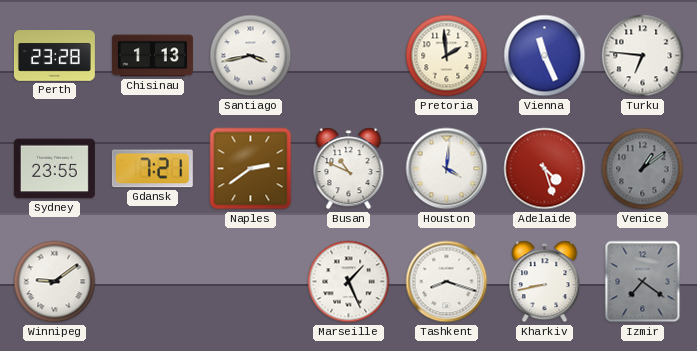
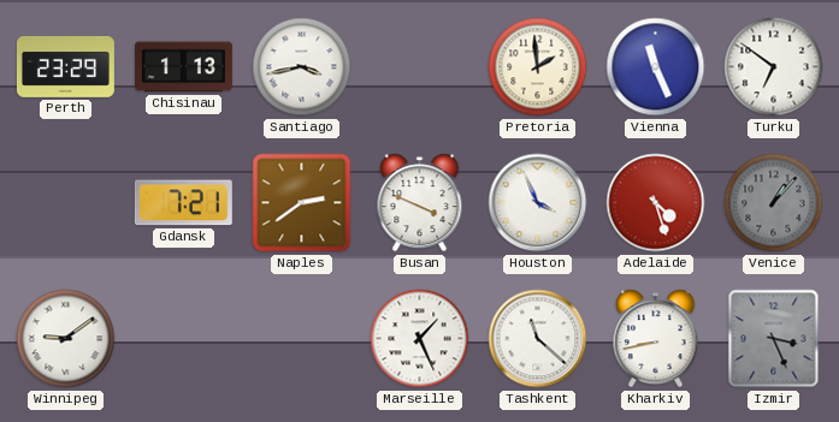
Perth: 23:28 -> 23:29 (65, 67)
Turku: 6:46 -> 6:51 (774, 67)
Sydney: 23:55 -> none (54, 169)
Busan: 10:49 -> 3:49 (420, 203)
Houston: 4:01 -> 3:56 (538, 203)
Venice: 1:09 -> 1:07 (774, 203)
Tashkent: 8:18 -> 11:22 (538, 339)
Izmir: 7:21 -> 3:26 (774, 339)
